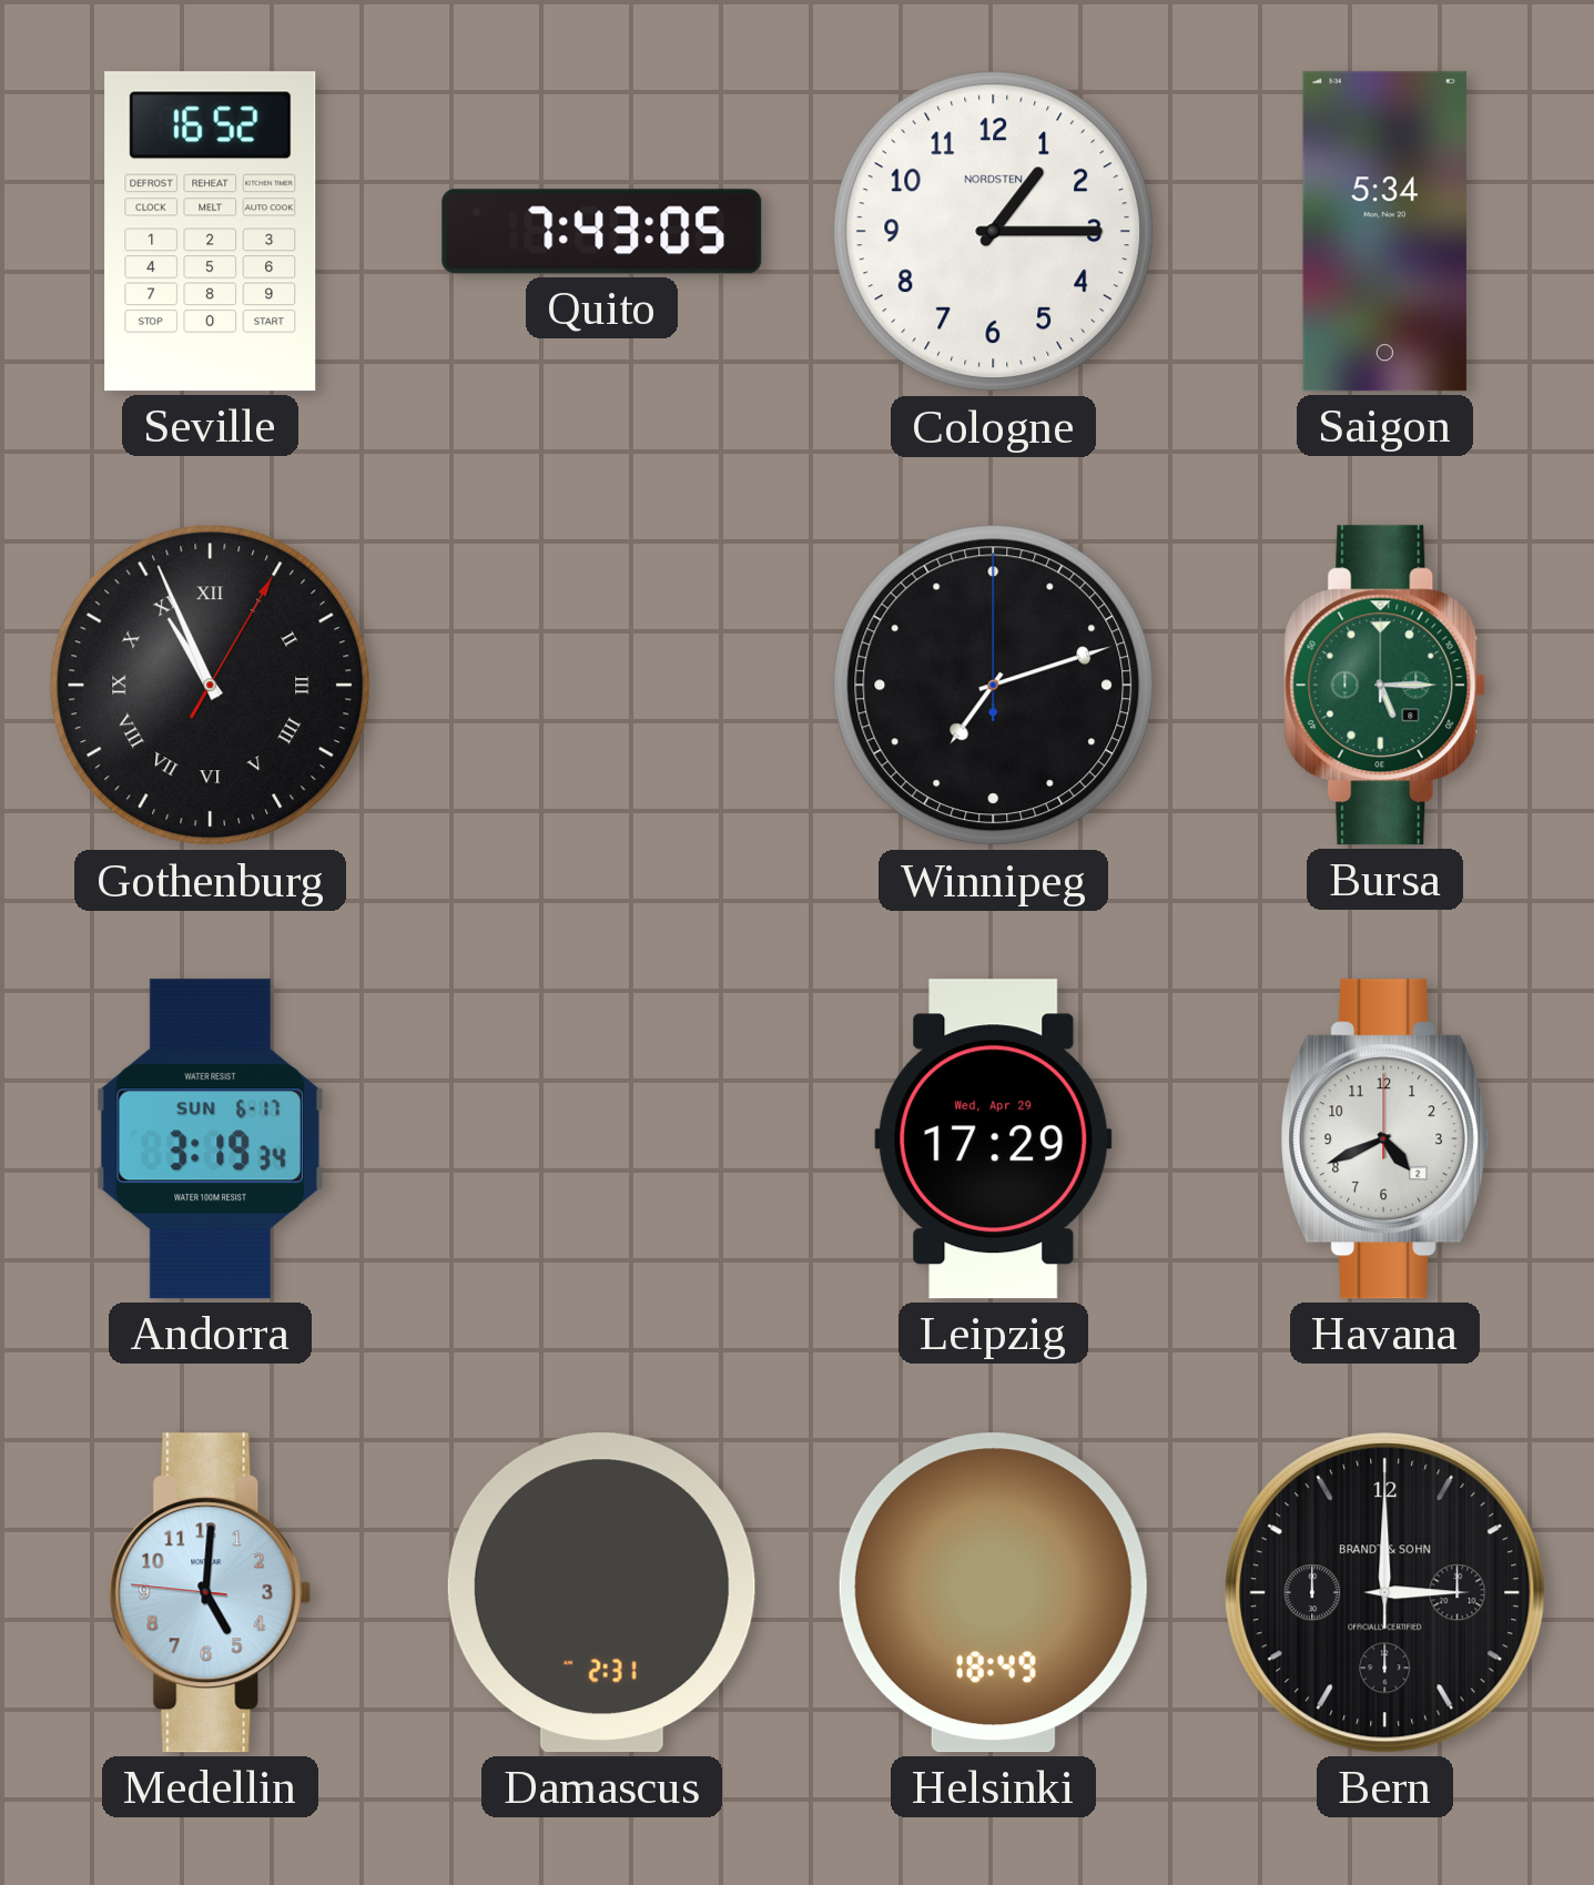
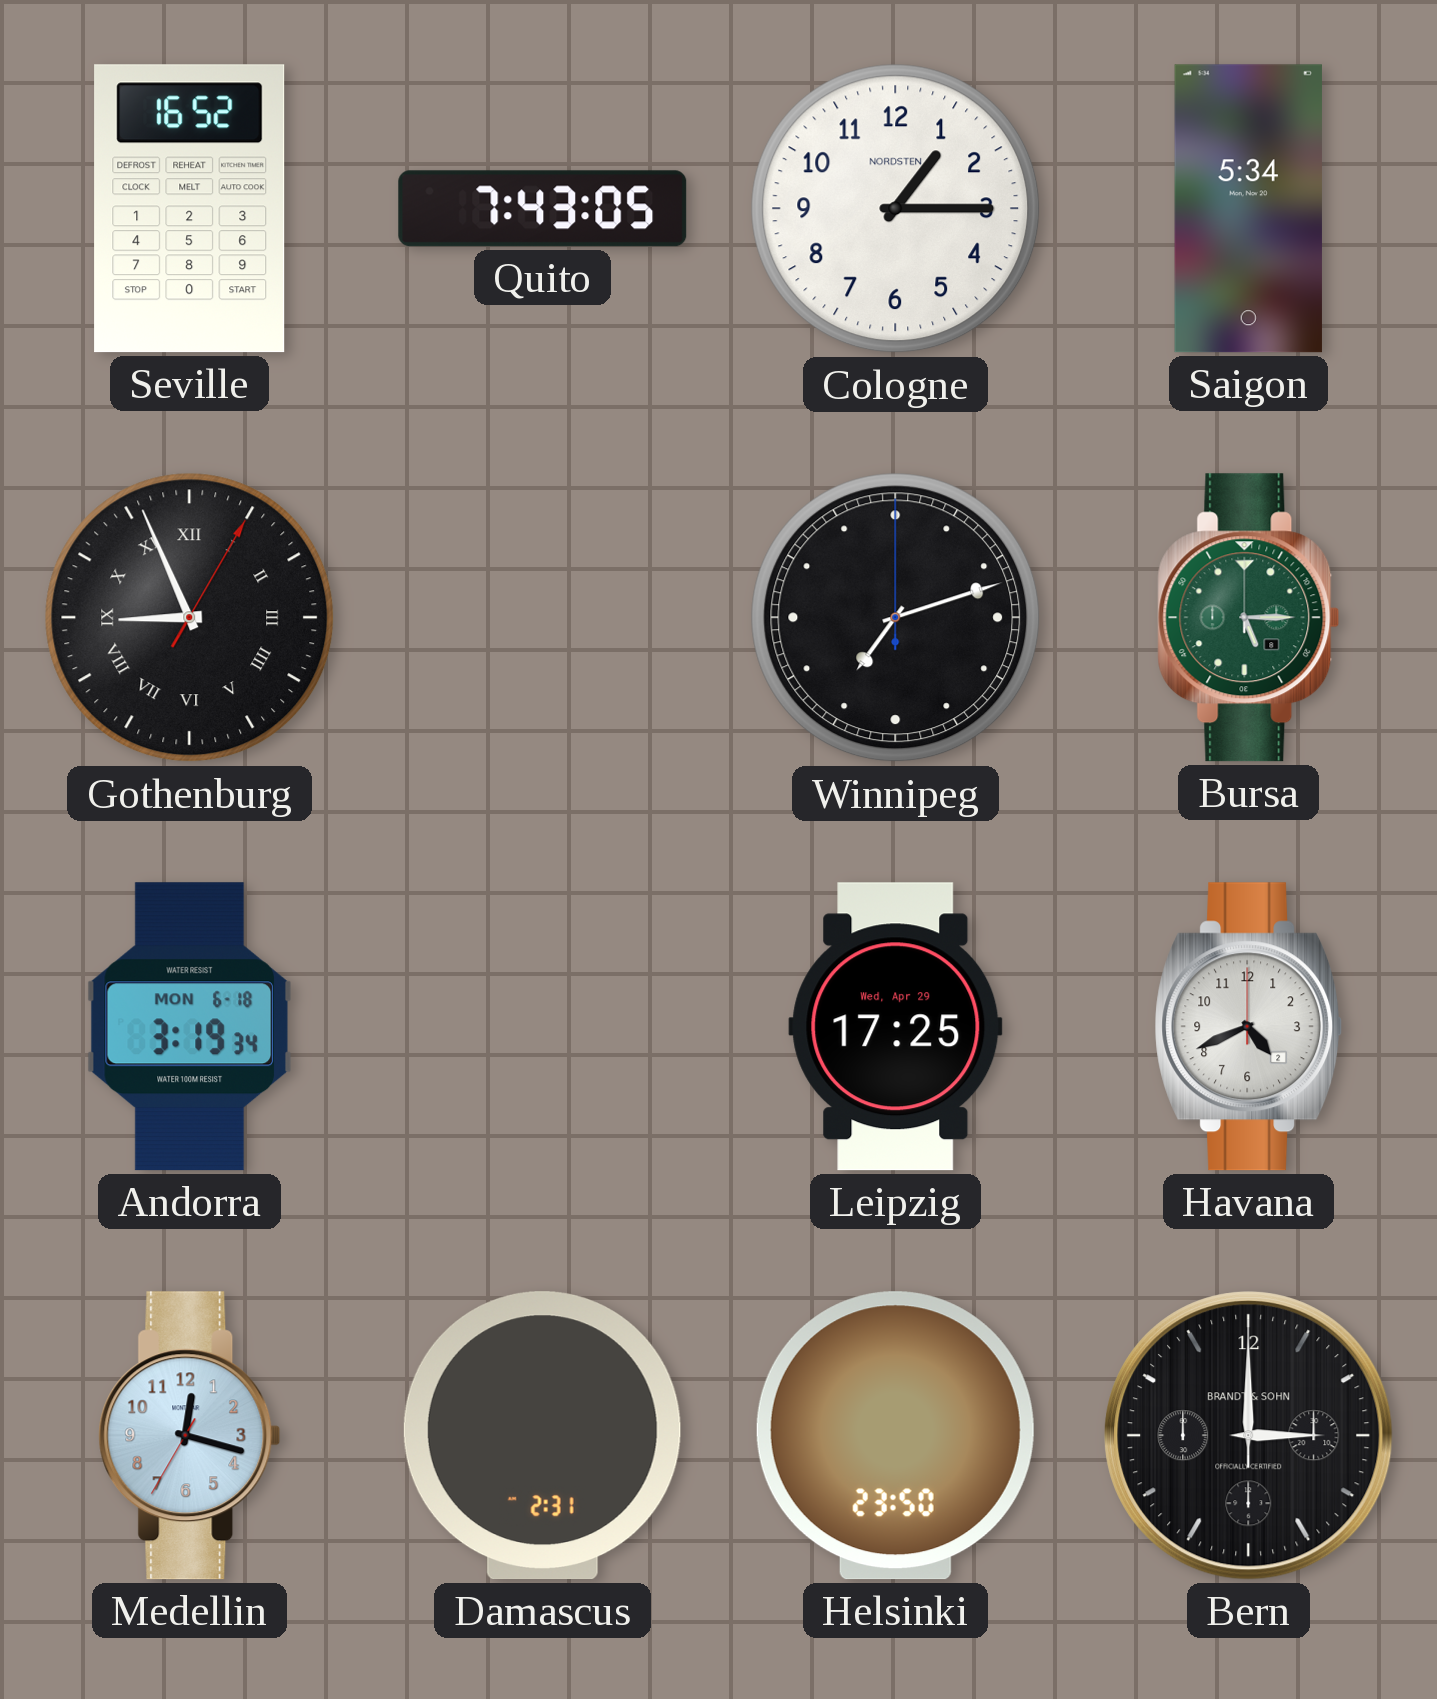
Gothenburg: 10:56 -> 8:56 (190, 618)
Andorra date: SUN 6-17 -> MON 6-18 (189, 1027)
Leipzig: 17:29 -> 17:25 (896, 1027)
Medellin: 5:00 -> 12:17 (190, 1436)
Helsinki: 18:49 -> 23:50 (895, 1436)
